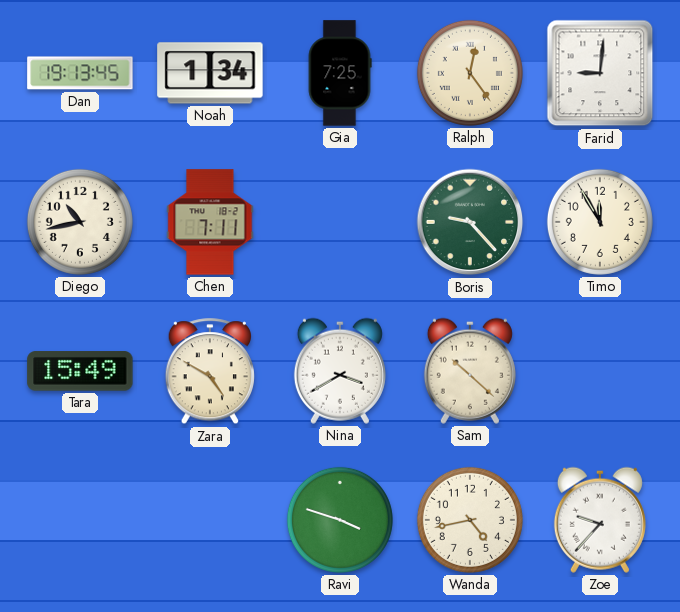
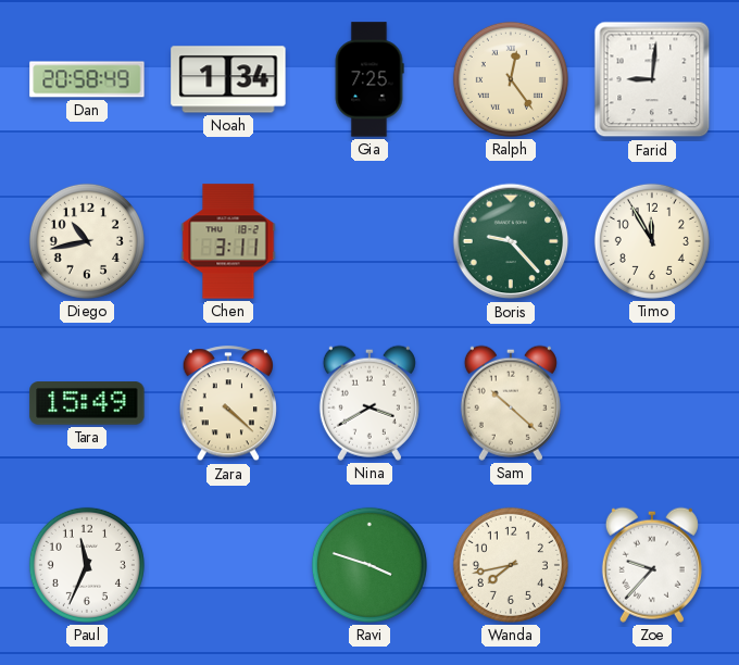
Dan: 19:13 -> 20:58 (87, 79)
Chen: 7:11 -> 3:11 (228, 241)
Zara: 4:50 -> 4:22 (228, 404)
Paul: none -> 11:34 (87, 565)
Wanda: 4:43 -> 7:43 (511, 565)
